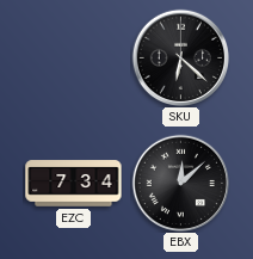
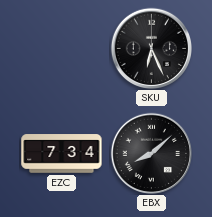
SKU: 6:22 -> 6:26 (151, 48)
EBX: 12:08 -> 8:08 (151, 153)
